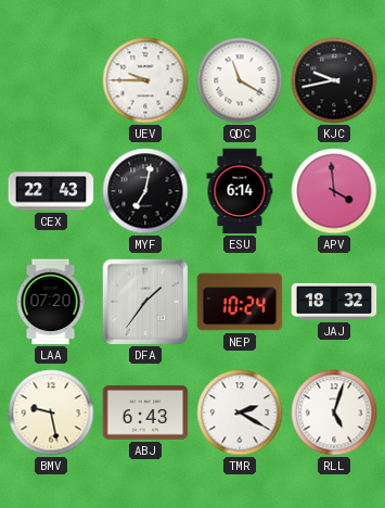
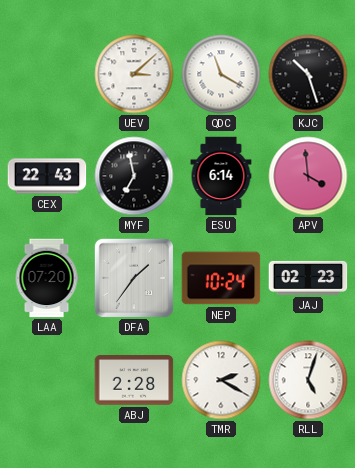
UEV: 9:45 -> 3:08 (134, 74)
KJC: 9:43 -> 10:27 (308, 74)
MYF: 7:02 -> 6:58 (134, 176)
JAJ: 18:32 -> 02:23 (308, 278)
BMV: 9:28 -> none (51, 412)
ABJ: 6:43 -> 2:28 (134, 380)
